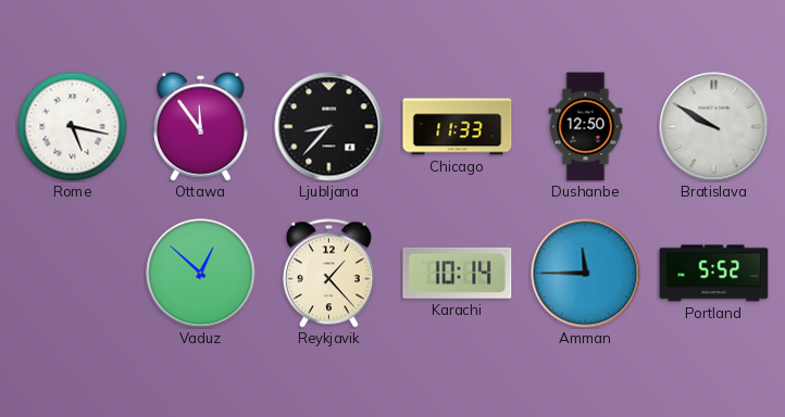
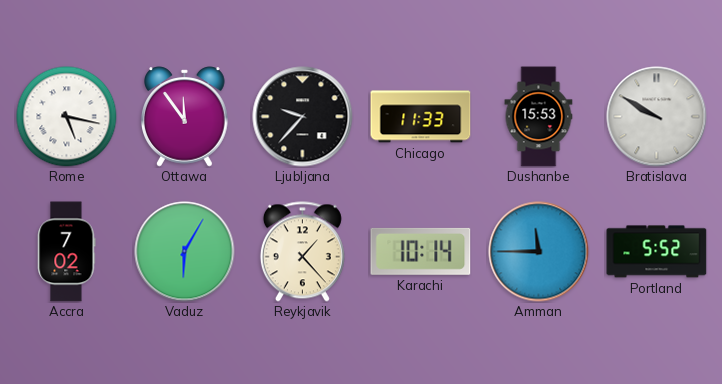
Ljubljana: 8:37 -> 9:37 (303, 117)
Dushanbe: 12:50 -> 15:53 (539, 117)
Accra: none -> 7:02 (67, 252)
Vaduz: 12:52 -> 6:05 (185, 252)
